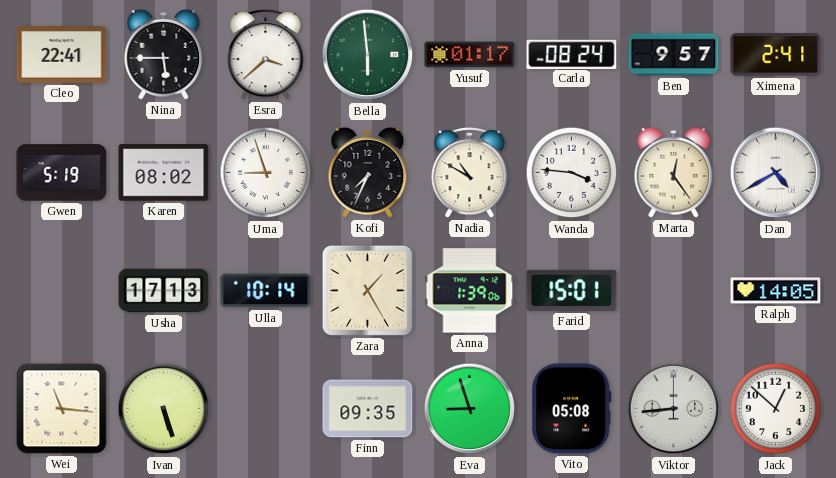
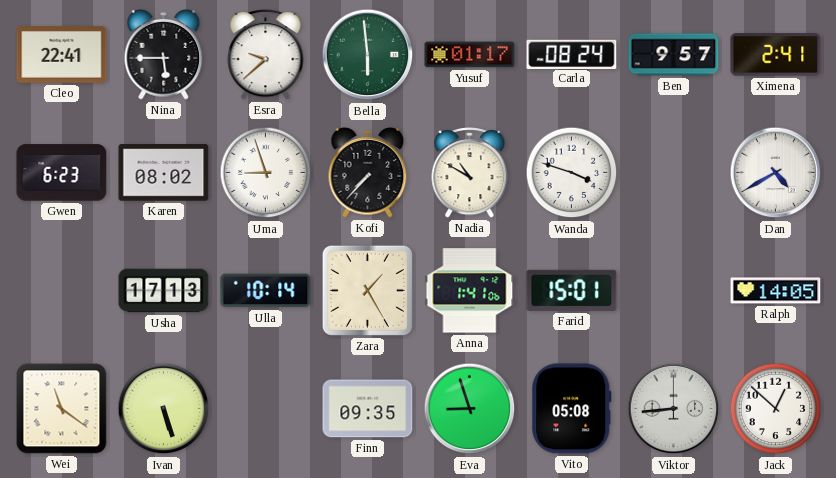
Esra: 3:38 -> 9:38 (266, 55)
Gwen: 5:19 -> 6:23 (62, 173)
Kofi: 7:34 -> 7:37 (368, 172)
Wanda: 3:46 -> 3:48 (572, 173)
Marta: 12:24 -> none (674, 172)
Anna: 1:39 -> 1:41 (470, 291)
Wei: 11:16 -> 11:21 (62, 409)
